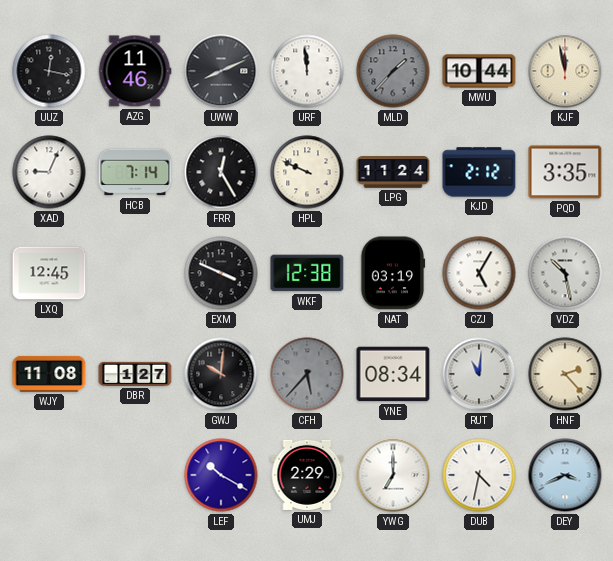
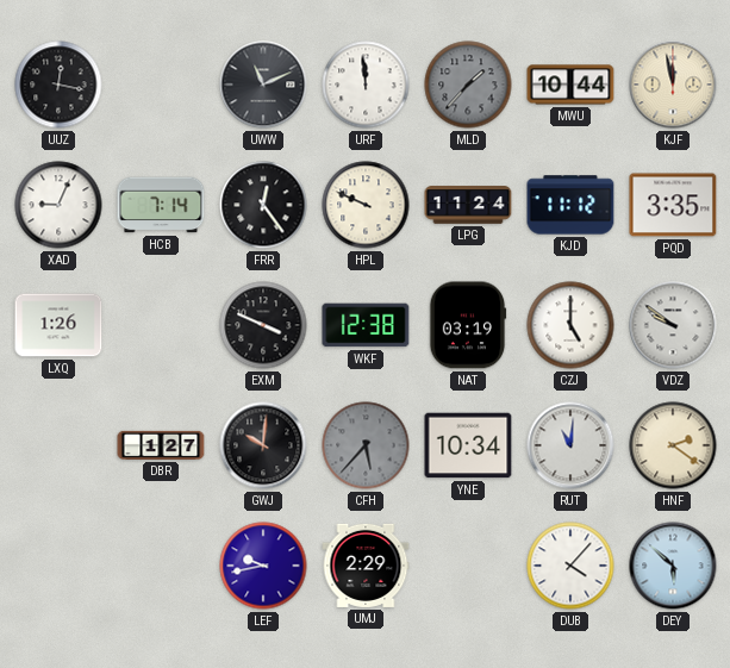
AZG: 11:46 -> none (135, 71)
UWW: 8:11 -> 11:11 (263, 85)
FRR: 12:25 -> 12:24 (263, 205)
KJD: 2:12 -> 11:12 (570, 205)
LXQ: 12:45 -> 1:26 (58, 325)
CZJ: 5:05 -> 5:00 (570, 325)
VDZ: 10:28 -> 9:51 (673, 325)
WJY: 11:08 -> none (49, 374)
YNE: 08:34 -> 10:34 (468, 445)
HNF: 2:23 -> 2:21 (673, 445)
LEF: 10:20 -> 9:43 (263, 566)
YWG: 7:00 -> none (393, 475)
DUB: 4:32 -> 4:07 (570, 566)
DEY: 3:41 -> 5:52 (673, 566)
